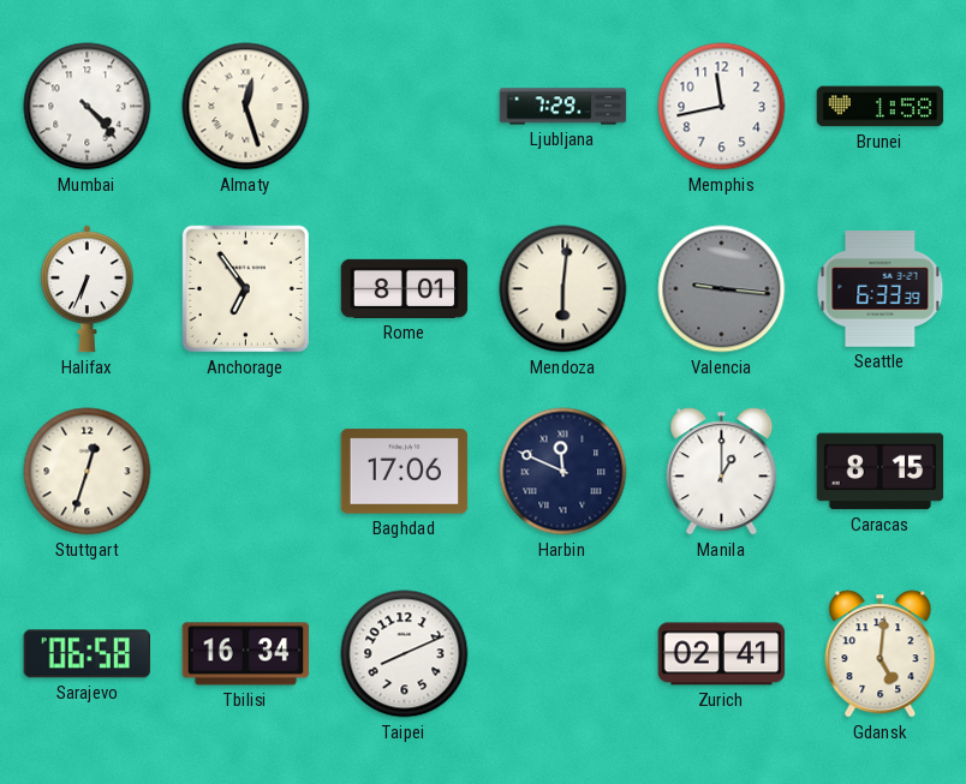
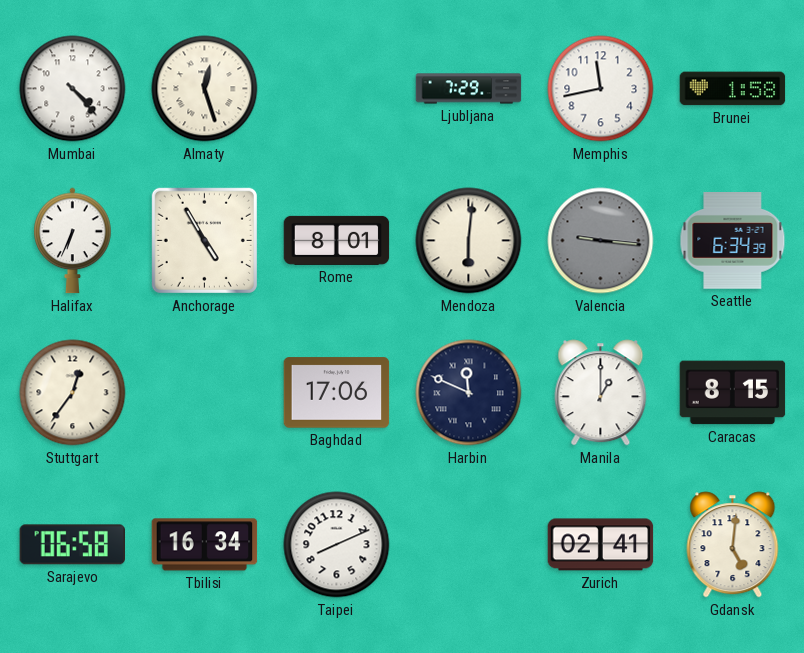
Anchorage: 6:54 -> 4:55 (204, 240)
Seattle: 6:33 -> 6:34 (733, 241)
Stuttgart: 12:33 -> 12:36 (73, 393)
